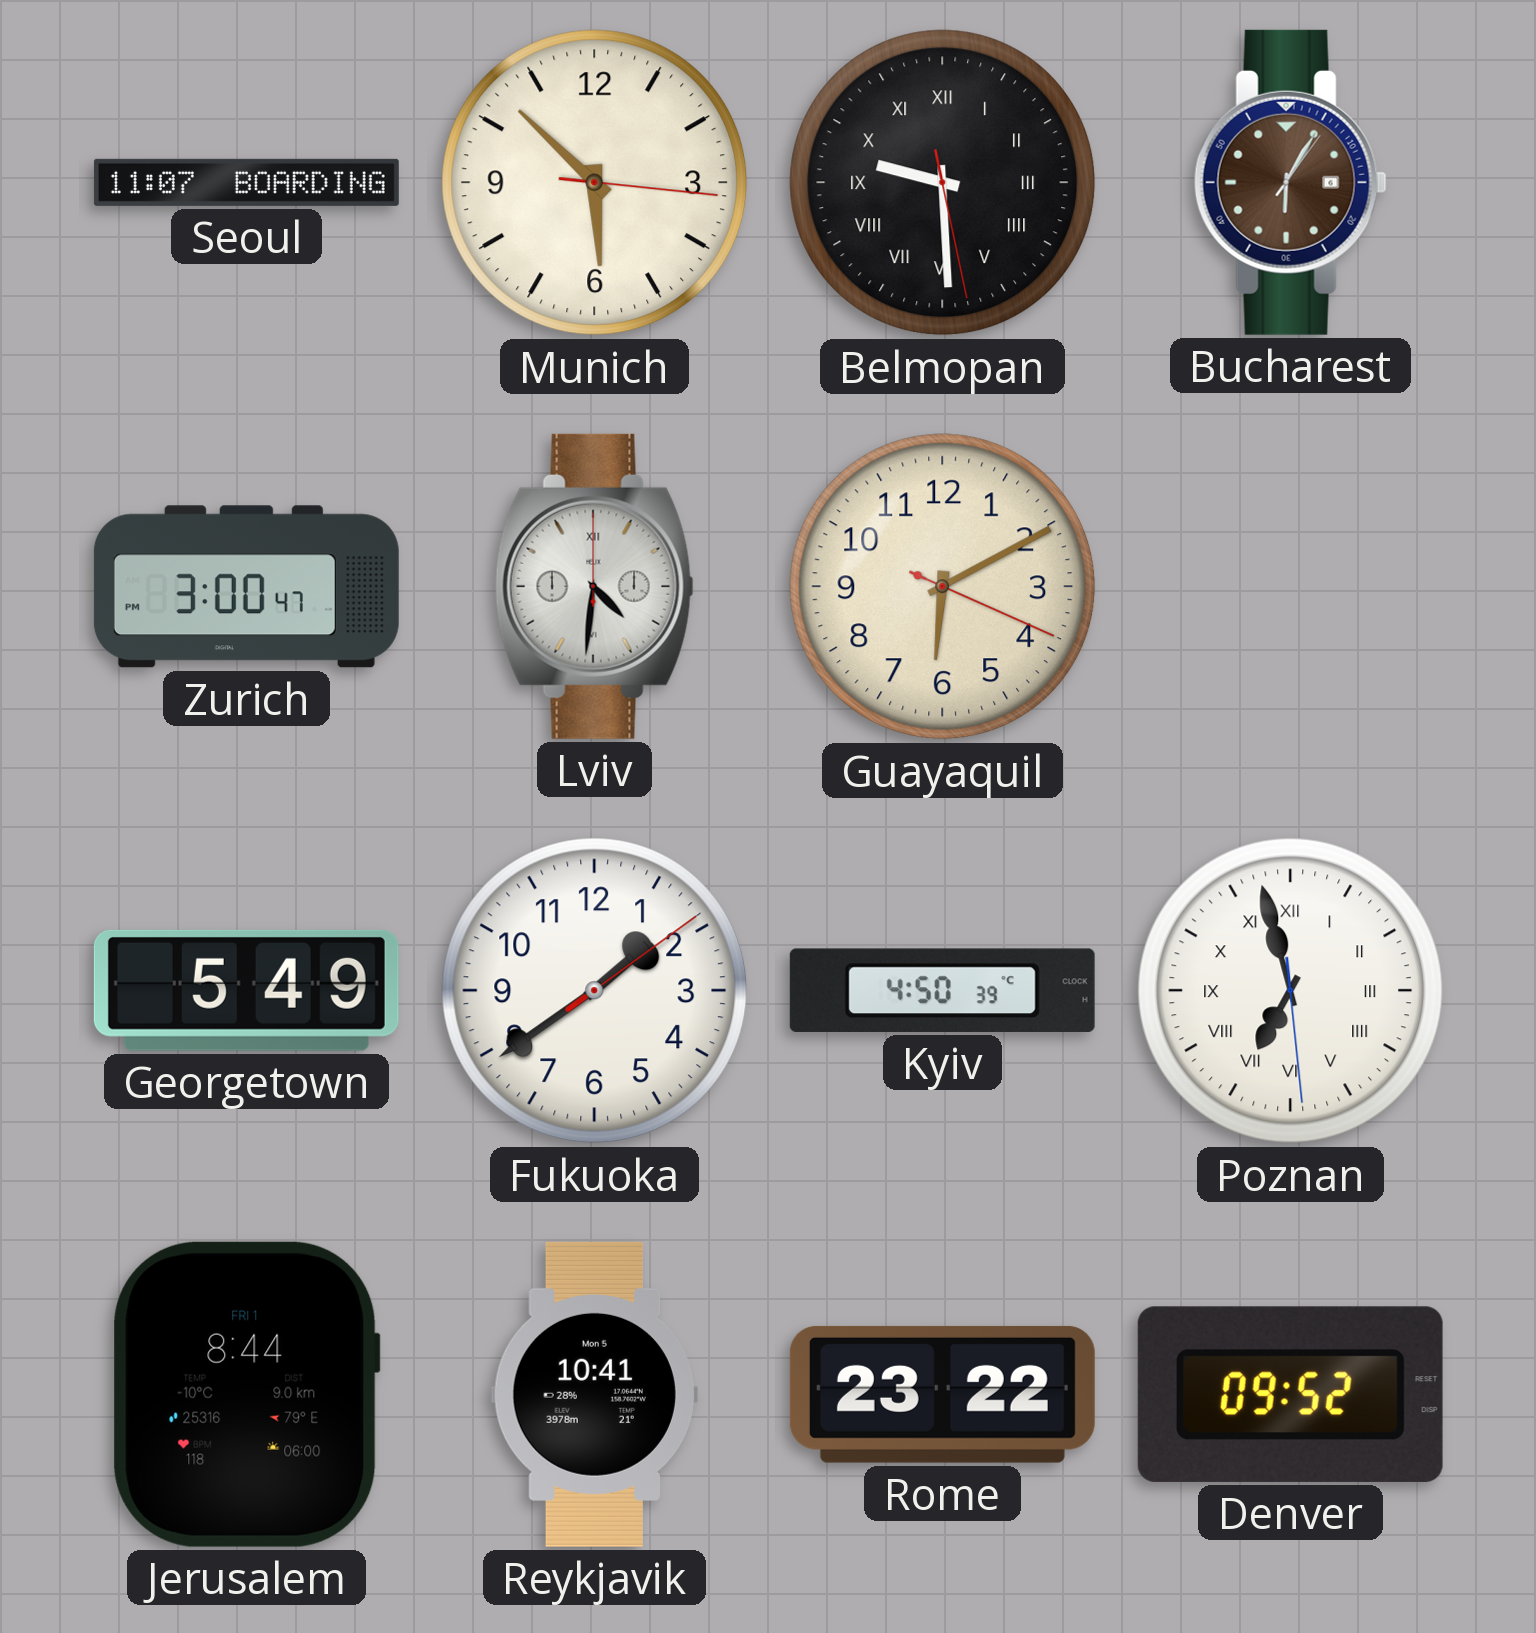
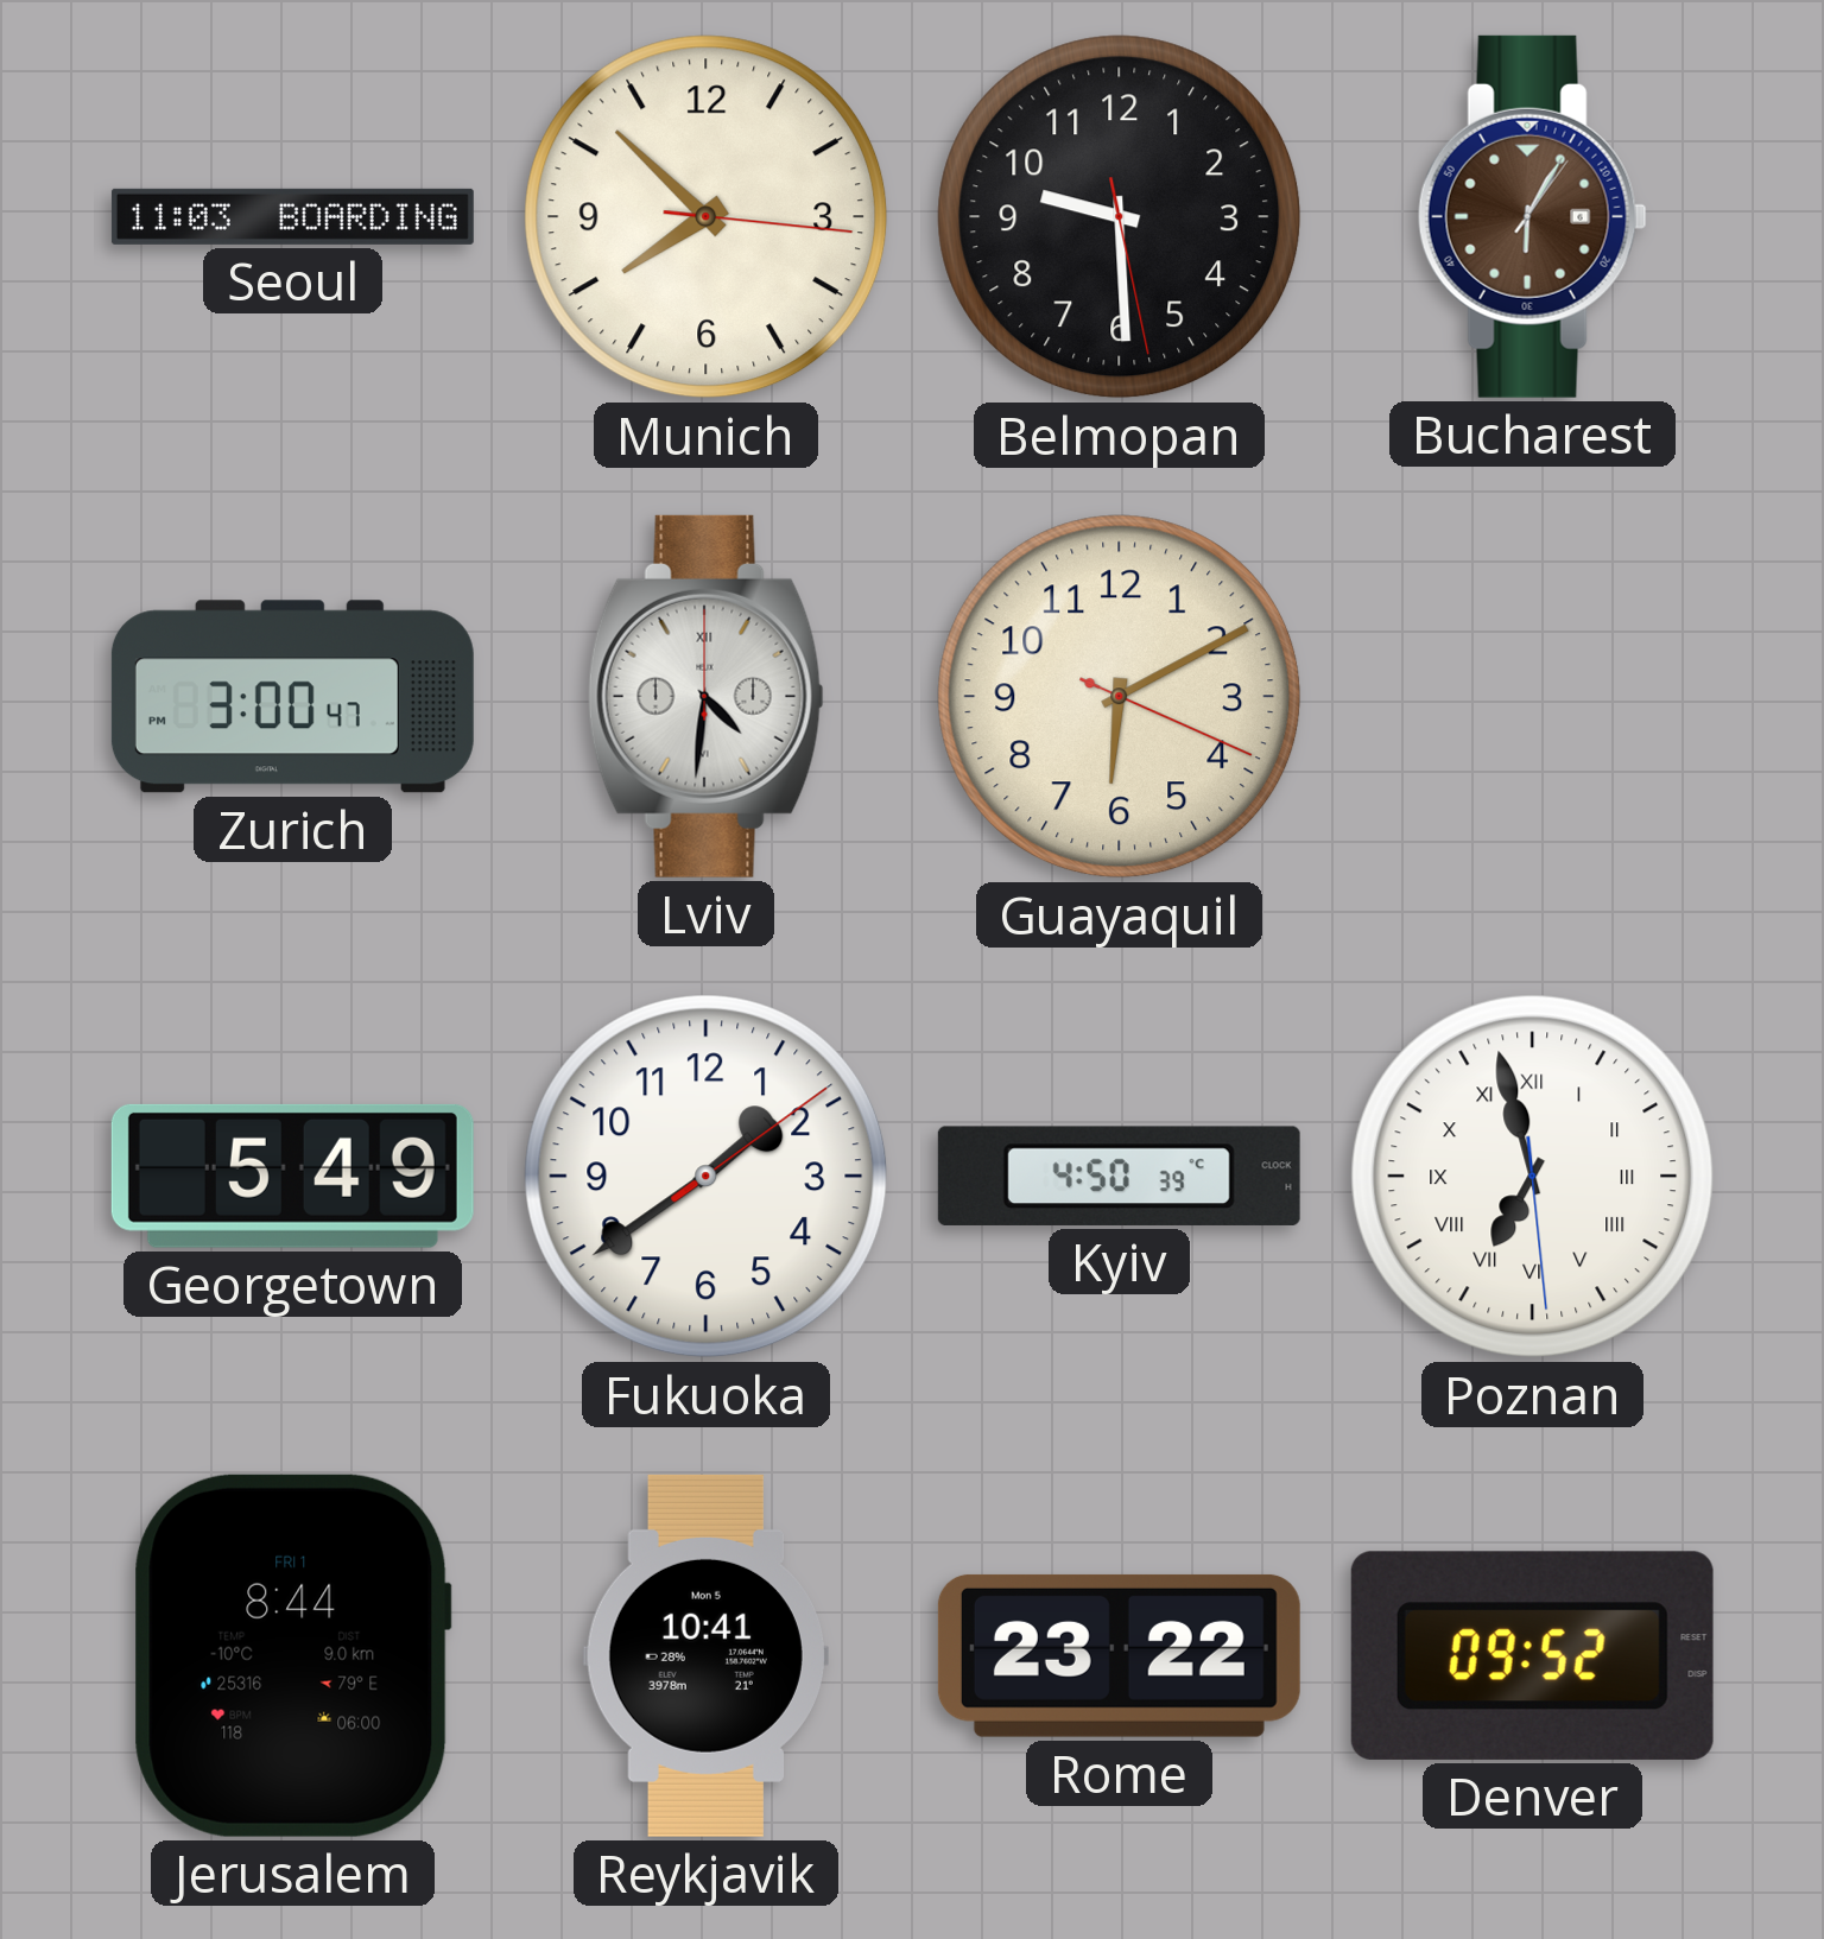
Seoul: 11:07 -> 11:03 (292, 216)
Munich: 5:52 -> 7:52 (707, 217)
Belmopan numerals: Roman -> Arabic (1120, 217)
